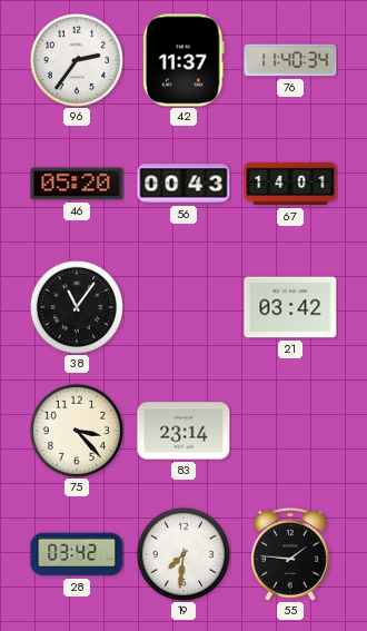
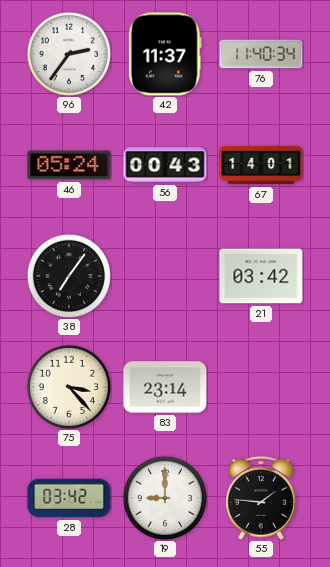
46: 05:20 -> 05:24 (69, 165)
38: 11:06 -> 7:06 (68, 275)
19: 7:31 -> 9:00 (164, 497)
